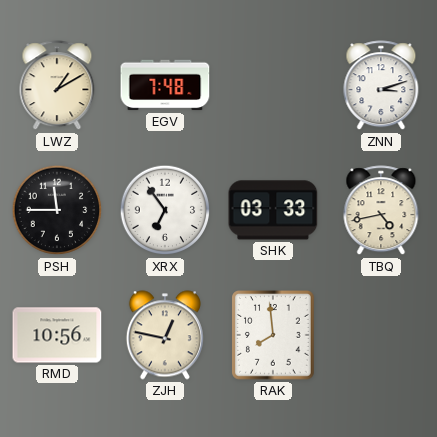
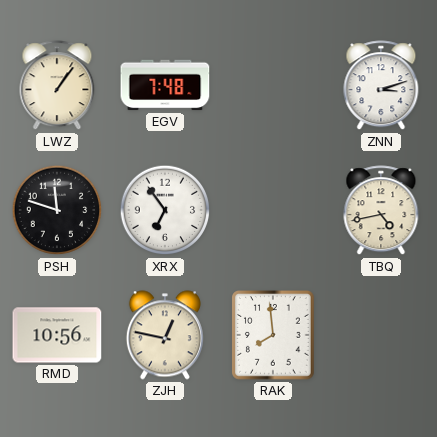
LWZ: 1:10 -> 1:06 (57, 86)
PSH: 11:45 -> 11:48 (57, 210)
SHK: 03:33 -> none (273, 210)
